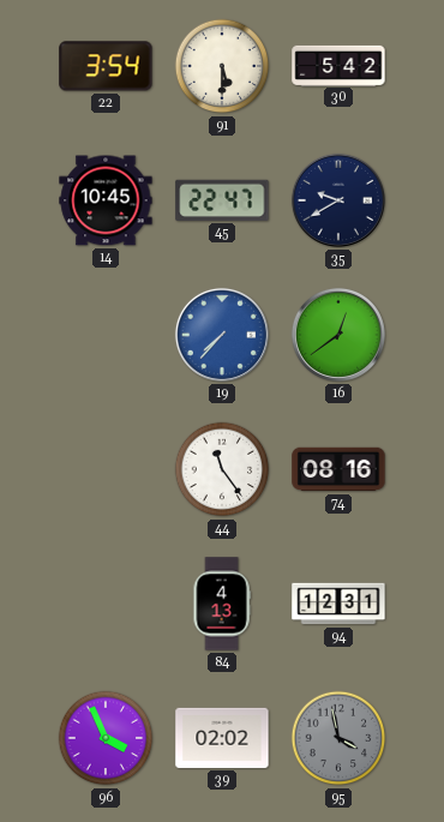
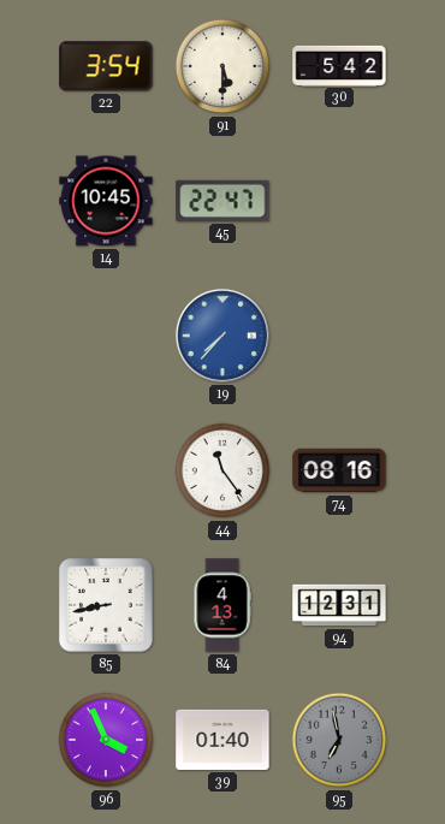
35: 9:40 -> none (338, 200)
16: 12:39 -> none (338, 335)
85: none -> 8:43 (107, 606)
39: 02:02 -> 01:40 (222, 740)
95: 3:58 -> 6:58 (339, 740)
